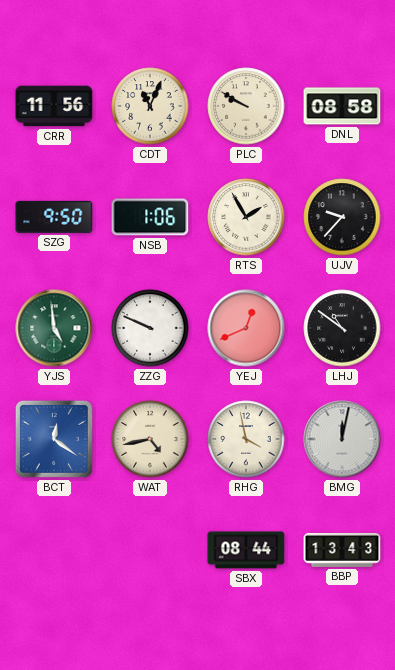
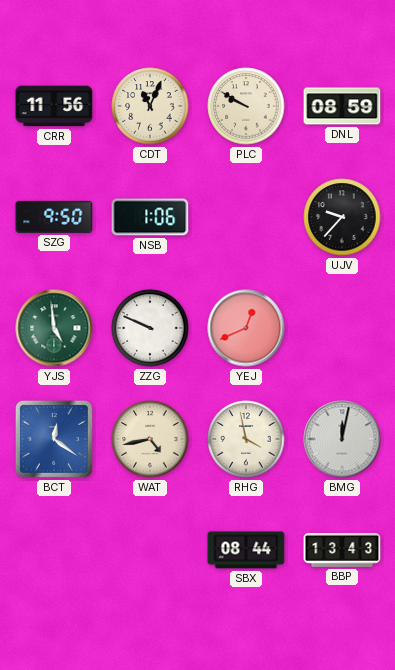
DNL: 08:58 -> 08:59 (342, 106)
RTS: 1:55 -> none (246, 217)
LHJ: 10:51 -> none (342, 328)
